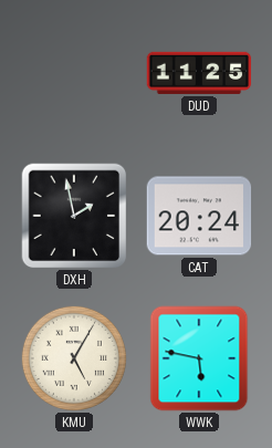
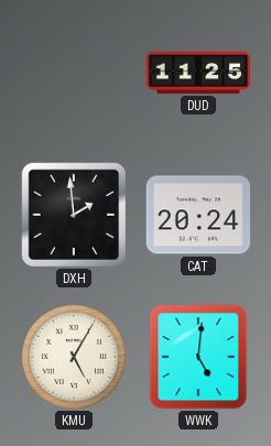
DXH: 1:58 -> 1:59 (74, 215)
WWK: 5:47 -> 5:01 (198, 357)
